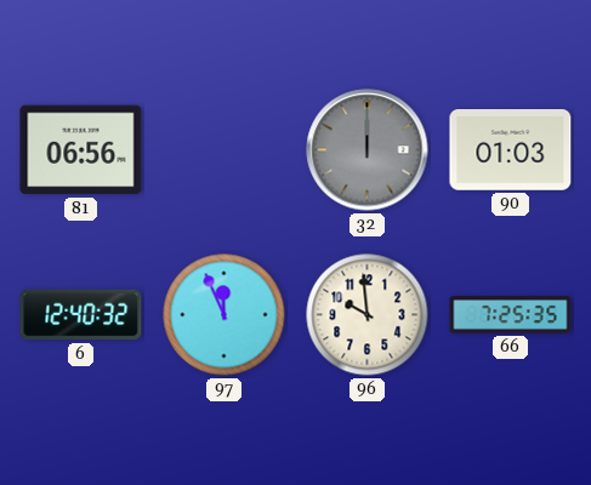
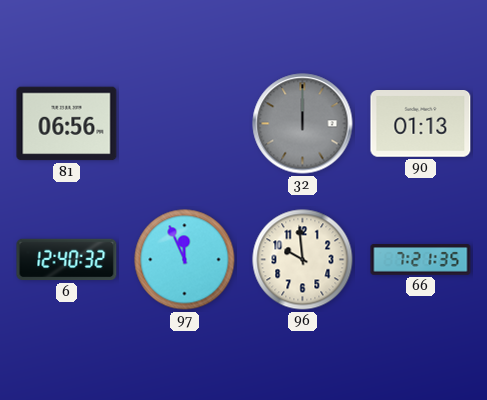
90: 01:03 -> 01:13 (421, 124)
66: 7:25 -> 7:21 (421, 260)
